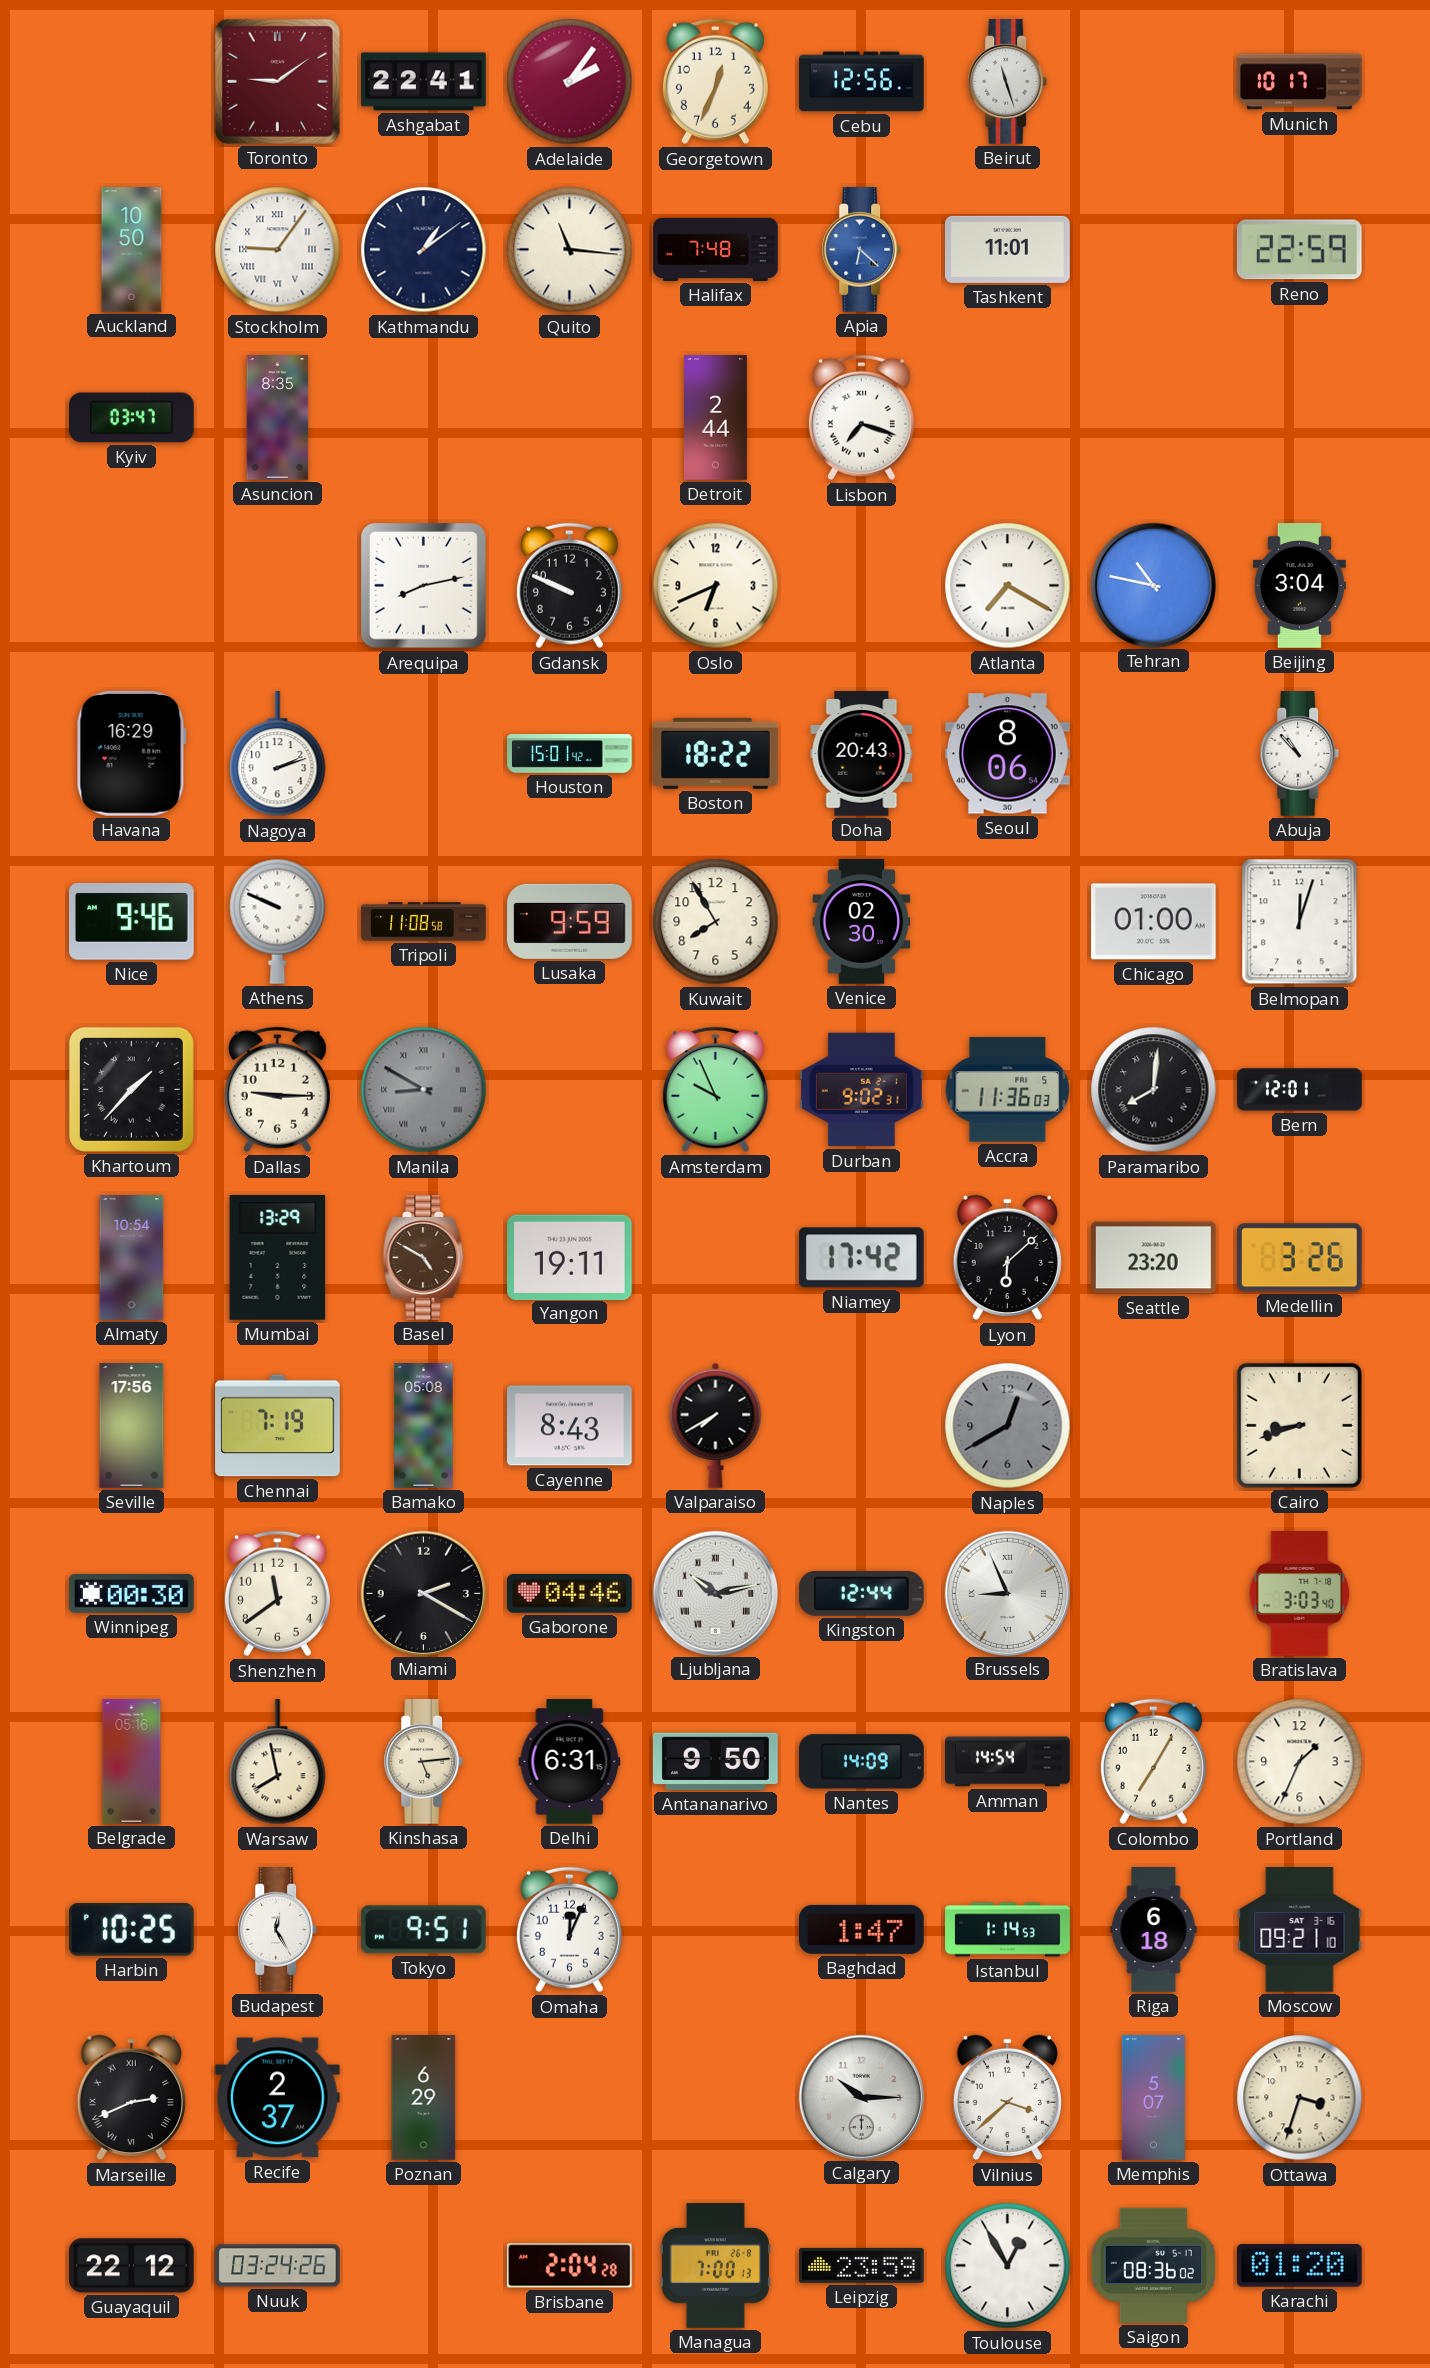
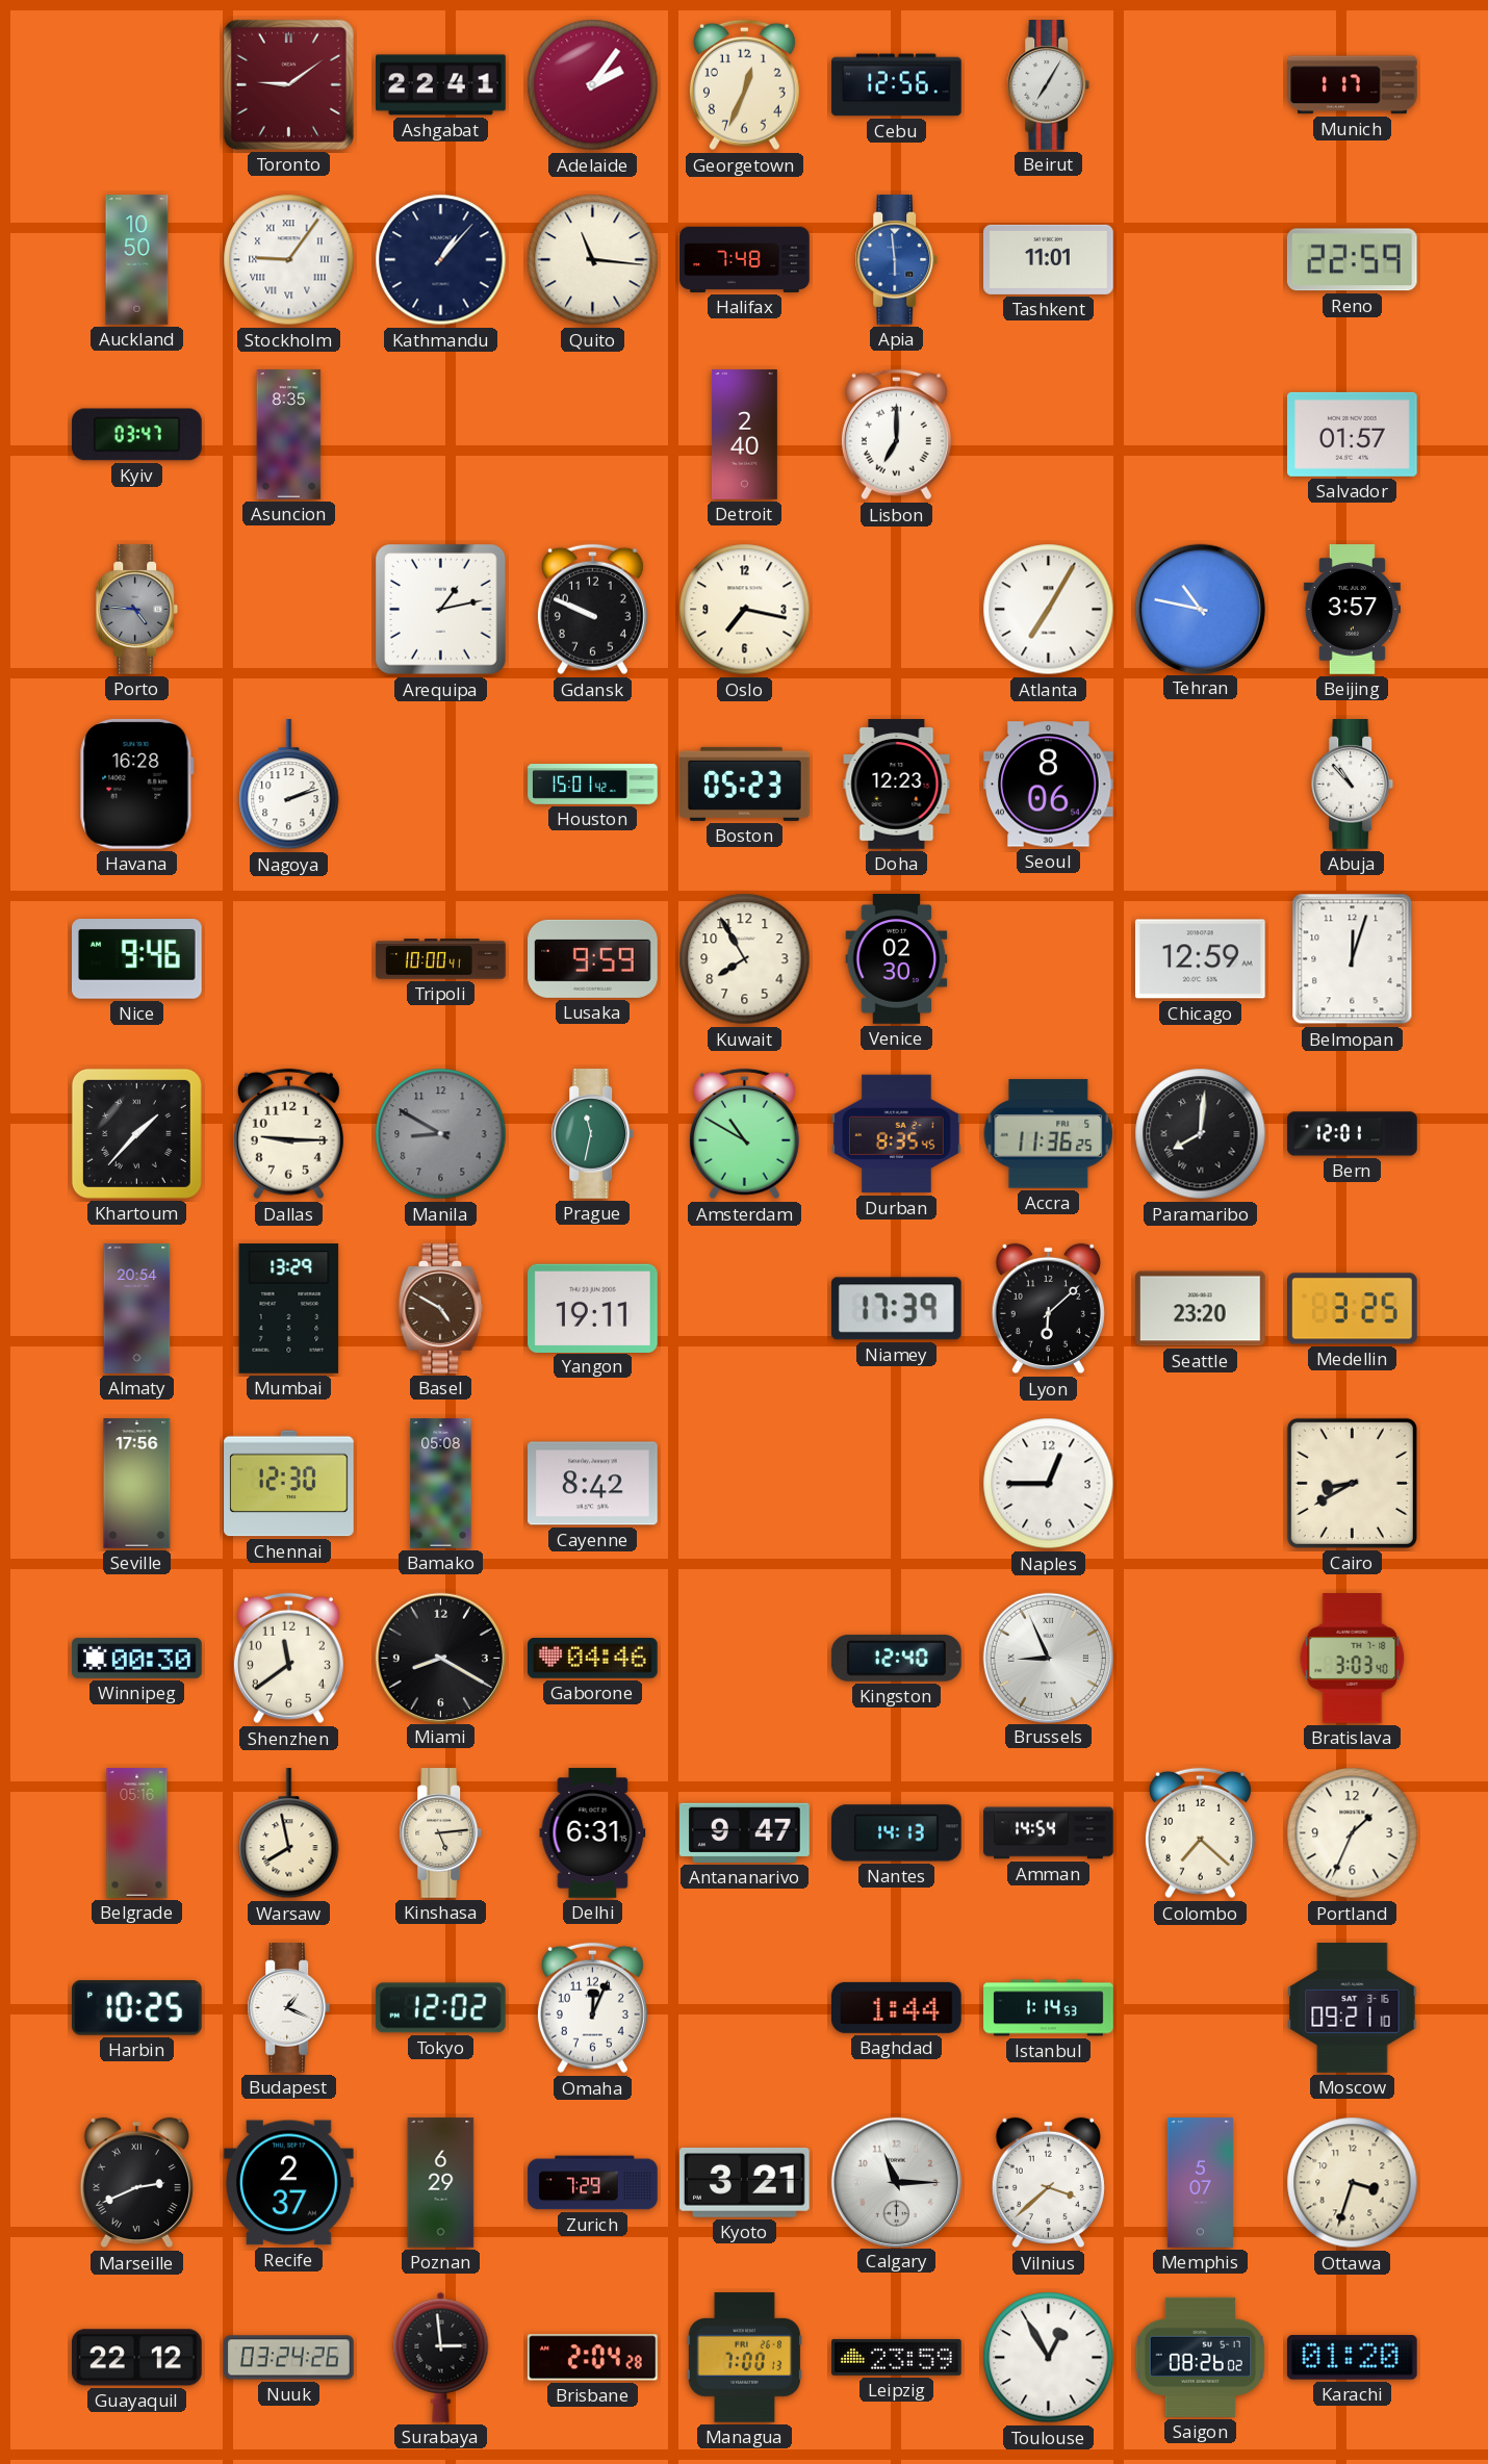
Beirut: 11:27 -> 7:05 (1049, 85)
Munich: 10:17 -> 1:17 (1353, 85)
Kathmandu: 1:09 -> 1:07 (441, 260)
Apia: 6:22 -> 5:59 (897, 260)
Detroit: 2:44 -> 2:40 (744, 435)
Lisbon: 7:18 -> 7:00 (896, 435)
Salvador: none -> 01:57 (1353, 434)
Porto: none -> 4:46 (137, 610)
Arequipa: 8:13 -> 1:13 (441, 610)
Oslo: 6:41 -> 7:17 (745, 610)
Atlanta: 7:20 -> 7:05 (1049, 610)
Beijing: 3:04 -> 3:57 (1352, 610)
Havana: 16:29 -> 16:28 (136, 784)
Boston: 18:22 -> 05:23 (745, 784)
Doha: 20:43 -> 12:23 (897, 785)
Athens: 9:49 -> none (278, 921)
Tripoli: 11:08 -> 10:00 (441, 959)
Chicago: 01:00 -> 12:59 (1201, 959)
Manila numerals: Roman -> Arabic (441, 1134)
Prague: none -> 11:32 (593, 1134)
Amsterdam: 9:56 -> 10:50 (744, 1134)
Durban: 9:02 -> 8:35 (897, 1134)
Accra: 11:36:03 -> 11:36:25 (1049, 1134)
Almaty: 10:54 -> 20:54 (137, 1309)
Niamey: 17:42 -> 17:39 (896, 1309)
Medellin: 3:26 -> 3:25 (1353, 1309)
Chennai: 7:19 -> 12:30 (289, 1484)
Cayenne: 8:43 -> 8:42 (593, 1484)
Valparaiso: 7:40 -> none (716, 1425)
Naples: 12:40 -> 12:45 (1049, 1484)
Naples dial: grey -> white (1049, 1484)
Cairo: 8:42 -> 8:40 (1352, 1483)
Miami: 2:20 -> 8:20 (440, 1658)
Ljubljana: 10:13 -> none (715, 1593)
Kingston: 12:44 -> 12:40 (897, 1658)
Antananarivo: 9:50 -> 9:47 (745, 1832)
Nantes: 14:09 -> 14:13 (897, 1833)
Colombo: 7:05 -> 7:22 (1200, 1833)
Budapest: 12:25 -> 1:19 (289, 2008)
Tokyo: 9:51 -> 12:02 (440, 2008)
Baghdad: 1:47 -> 1:44 (897, 2007)
Riga: 6:18 -> none (1154, 1930)
Zurich: none -> 7:29 (593, 2183)
Kyoto: none -> 3:21 (745, 2182)
Calgary: 10:15 -> 11:15 (896, 2182)
Surabaya: none -> 2:59 (441, 2357)
Saigon: 08:36 -> 08:26 (1200, 2357)
